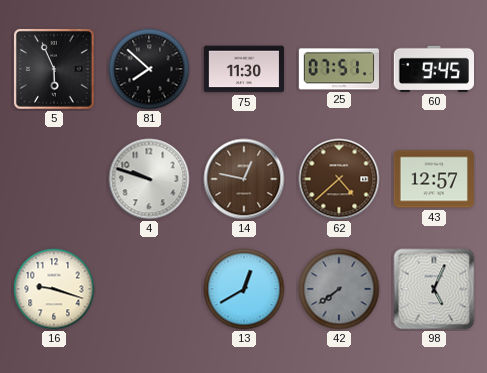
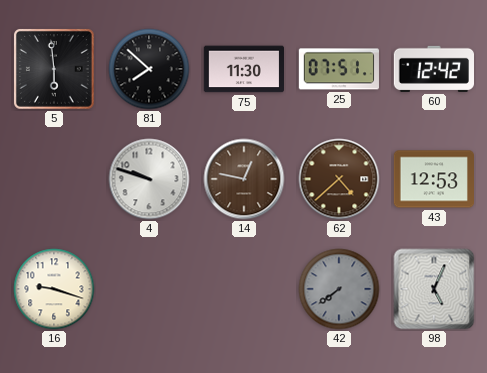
5: 5:56 -> 5:59 (55, 70)
60: 9:45 -> 12:42 (433, 69)
43: 12:57 -> 12:53 (433, 179)
13: 12:40 -> none (244, 289)
